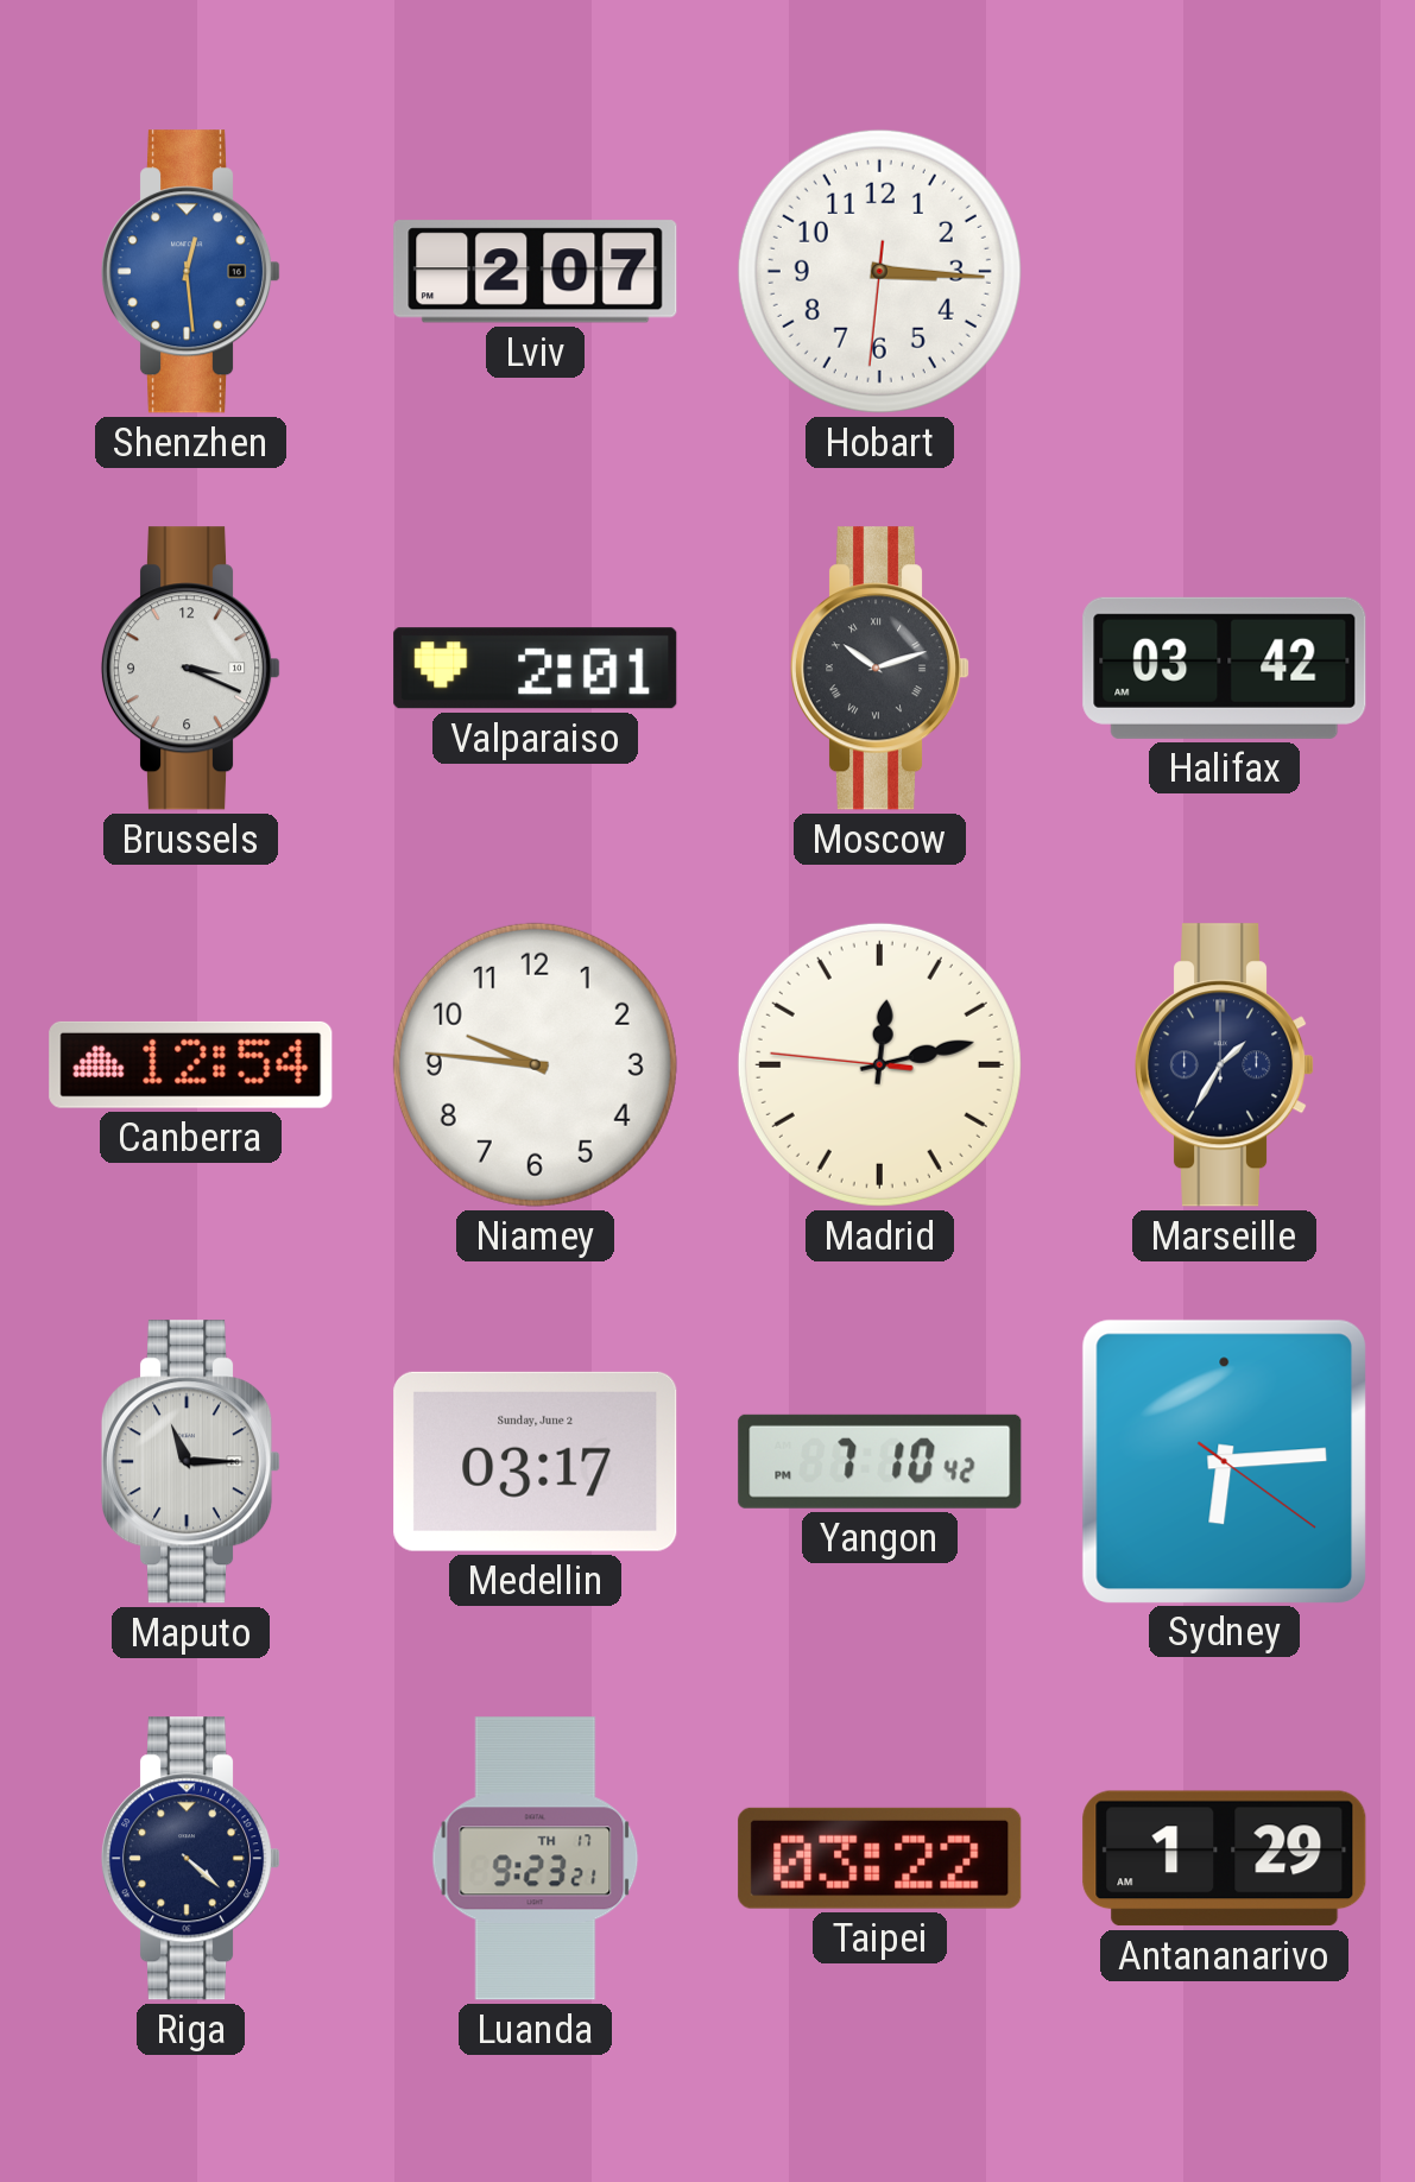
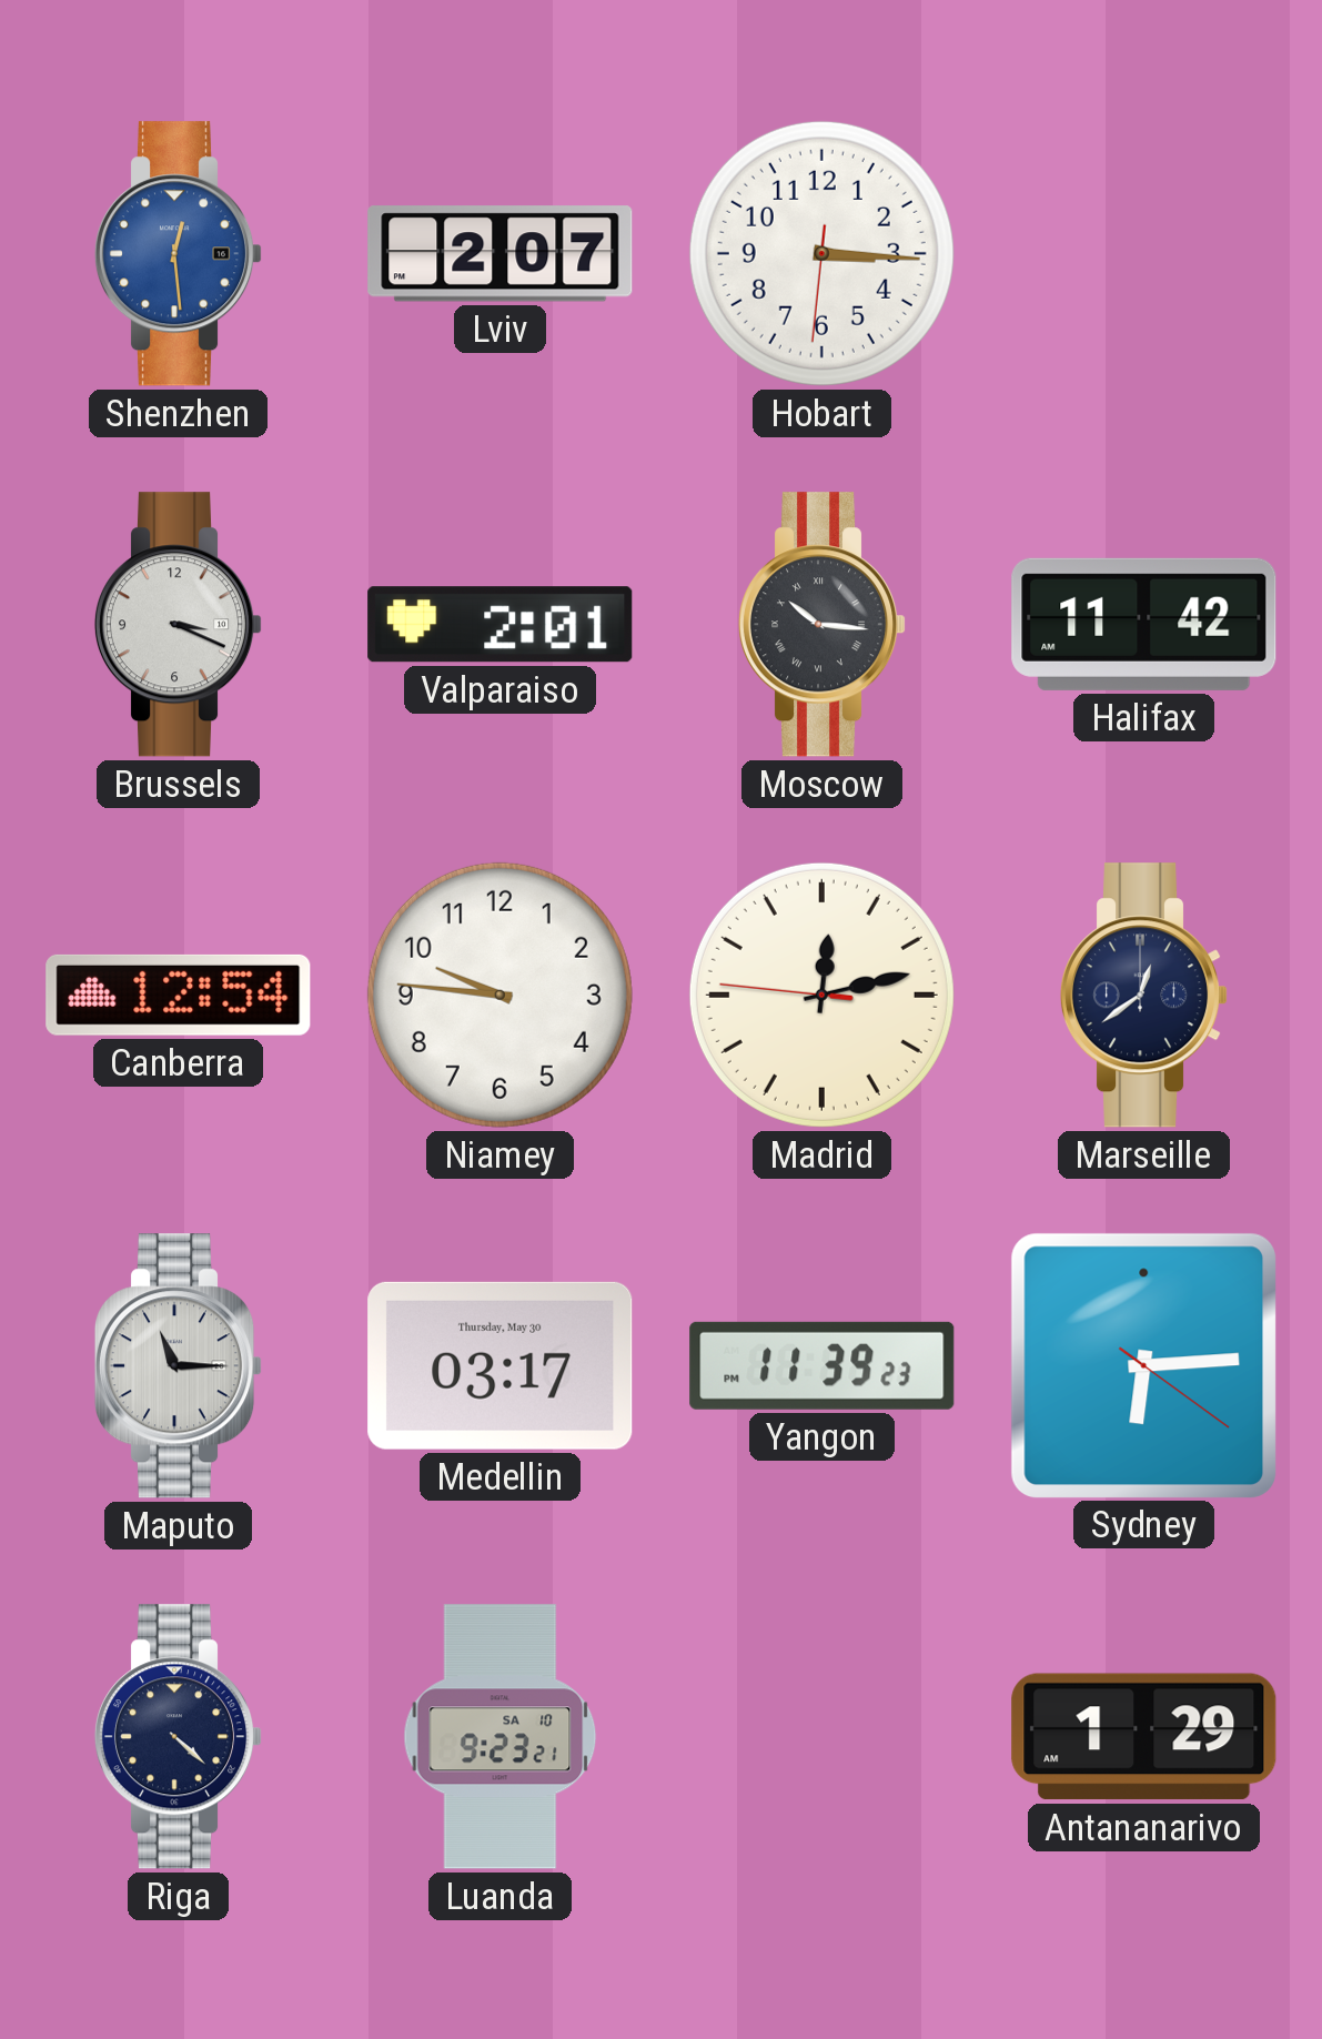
Moscow: 10:12 -> 10:16 (823, 625)
Halifax: 03:42 -> 11:42 (1144, 624)
Marseille: 1:35 -> 12:39 (1144, 996)
Medellin date: Sunday, June 2 -> Thursday, May 30 (501, 1365)
Yangon: 7:10 -> 11:39 (823, 1365)
Luanda date: TH 17 -> SA 10 (501, 1737)
Taipei: 03:22 -> none (880, 1858)
